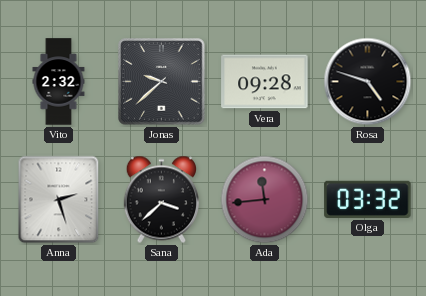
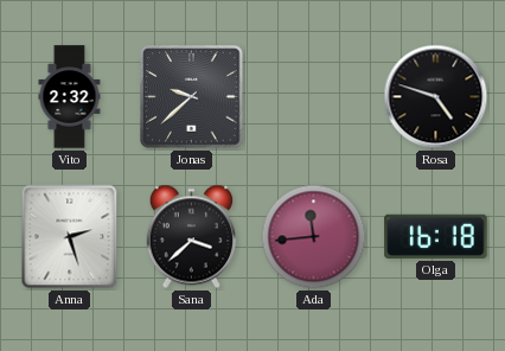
Vera: 09:28 -> none (265, 82)
Olga: 03:32 -> 16:18 (436, 236)
